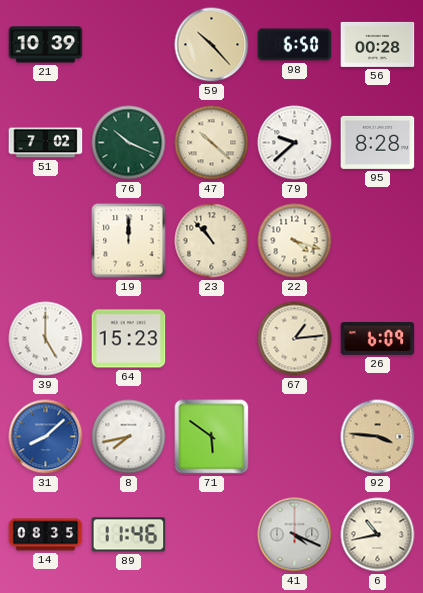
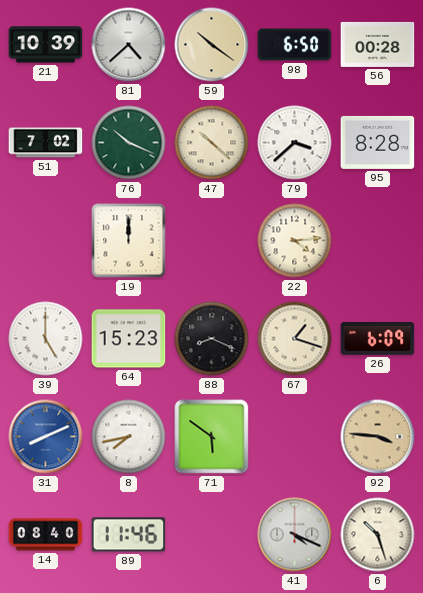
81: none -> 4:38 (129, 45)
59: 10:23 -> 10:21 (212, 45)
79: 9:38 -> 3:38 (295, 143)
23: 10:53 -> none (212, 241)
22: 4:18 -> 4:14 (295, 241)
88: none -> 8:19 (212, 339)
67: 1:14 -> 1:18 (295, 339)
31: 8:08 -> 8:11 (46, 437)
14: 08:35 -> 08:40 (46, 535)
6: 10:43 -> 10:27 (378, 535)
